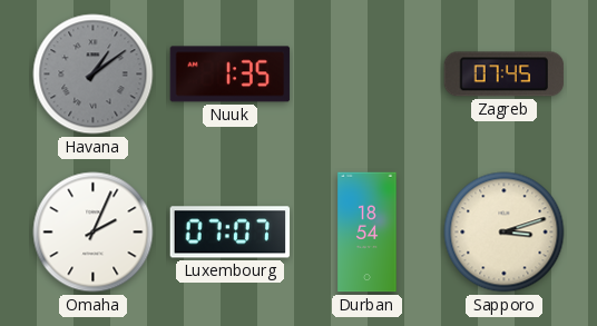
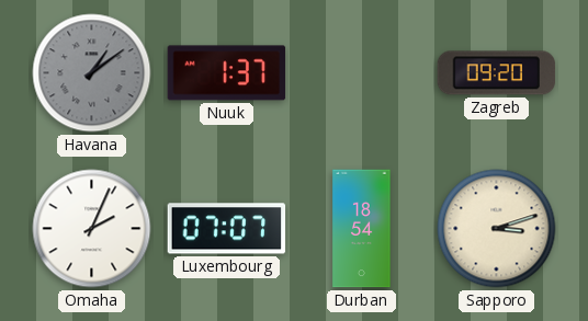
Nuuk: 1:35 -> 1:37 (227, 73)
Zagreb: 07:45 -> 09:20 (497, 73)
